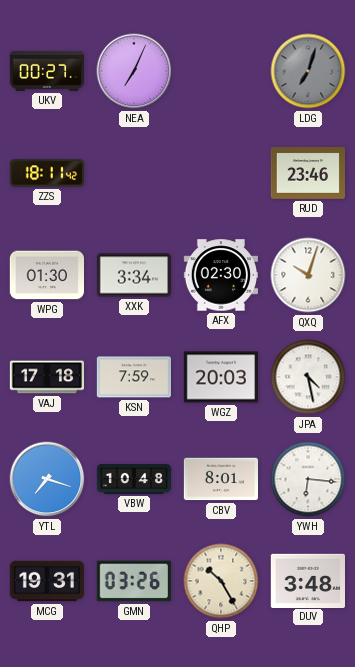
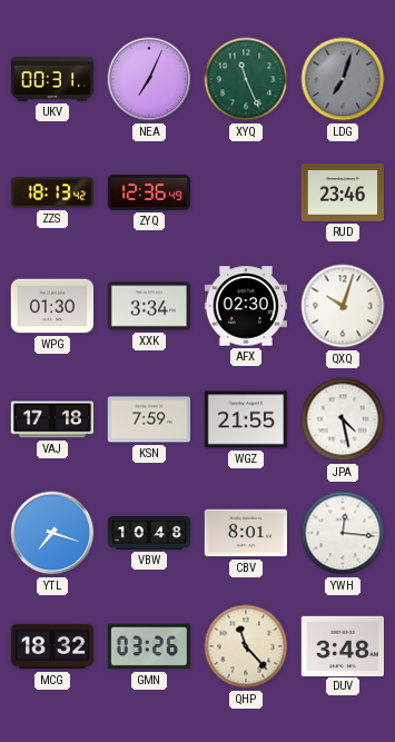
UKV: 00:27 -> 00:31 (51, 79)
XYQ: none -> 11:26 (246, 79)
ZZS: 18:11 -> 18:13 (51, 192)
ZYQ: none -> 12:36 (148, 194)
WGZ: 20:03 -> 21:55 (245, 419)
YWH: 6:16 -> 12:16 (343, 533)
MCG: 19:31 -> 18:32 (51, 646)
QHP: 10:25 -> 11:23 (246, 646)
